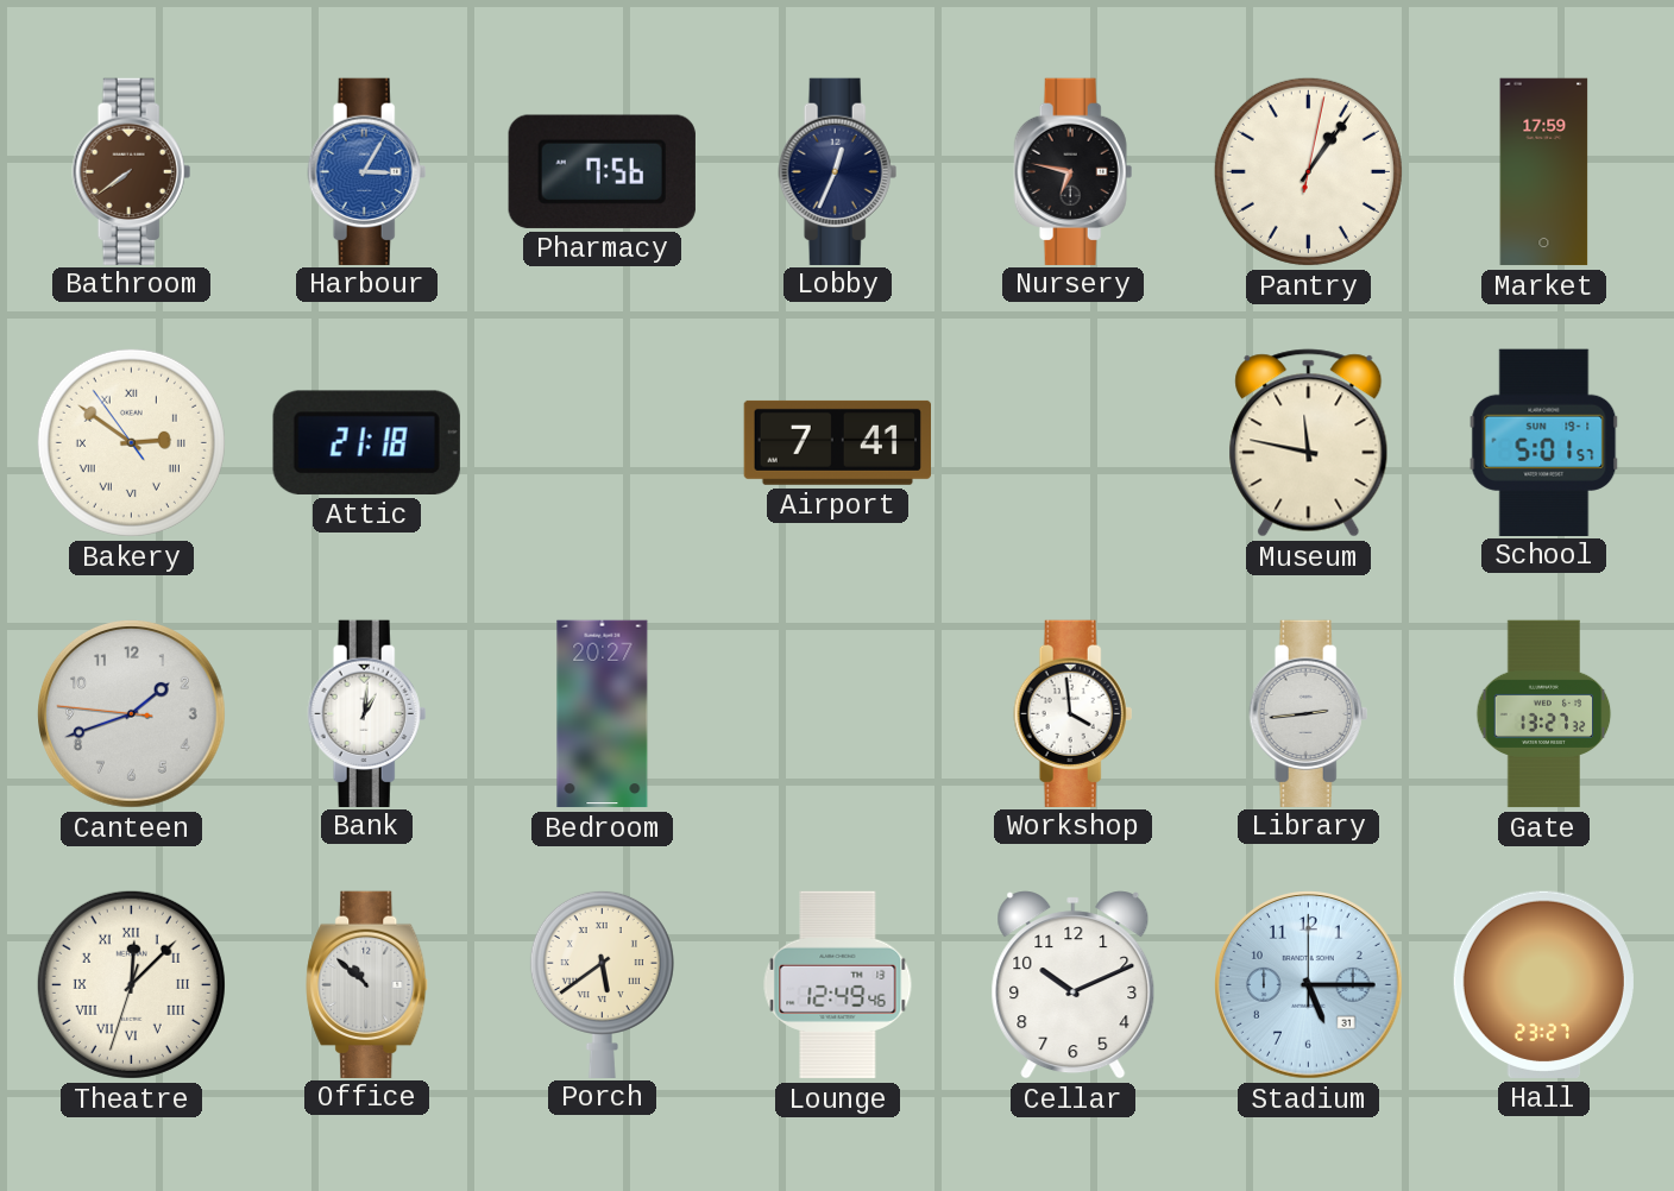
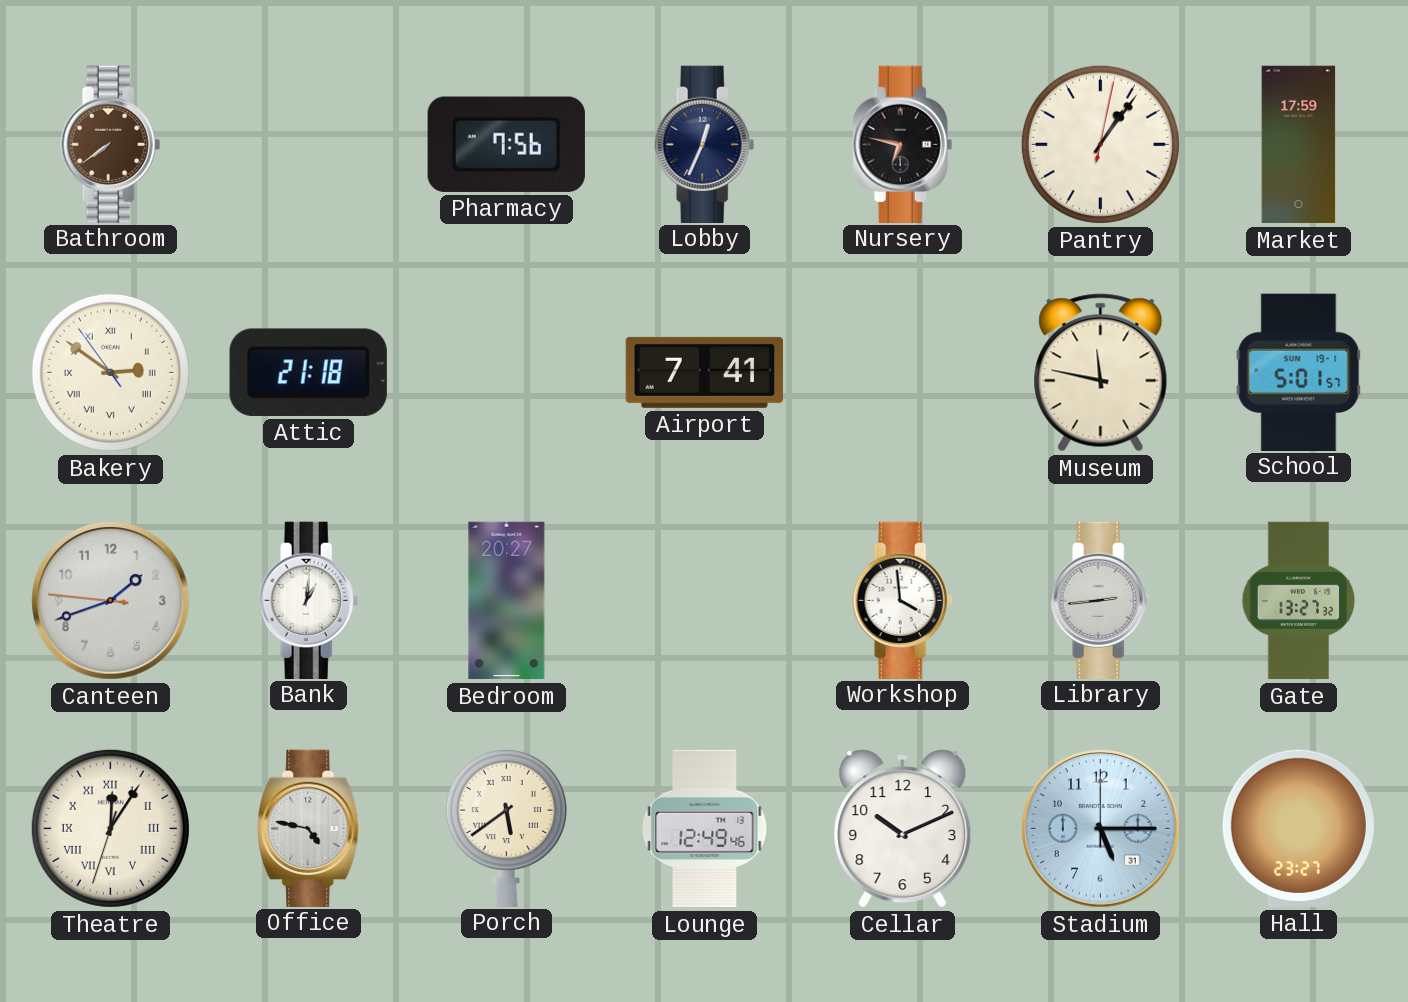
Harbour: 3:05 -> none (367, 171)
Theatre: 12:07 -> 12:05 (110, 828)
Office: 10:52 -> 4:47 (309, 828)
